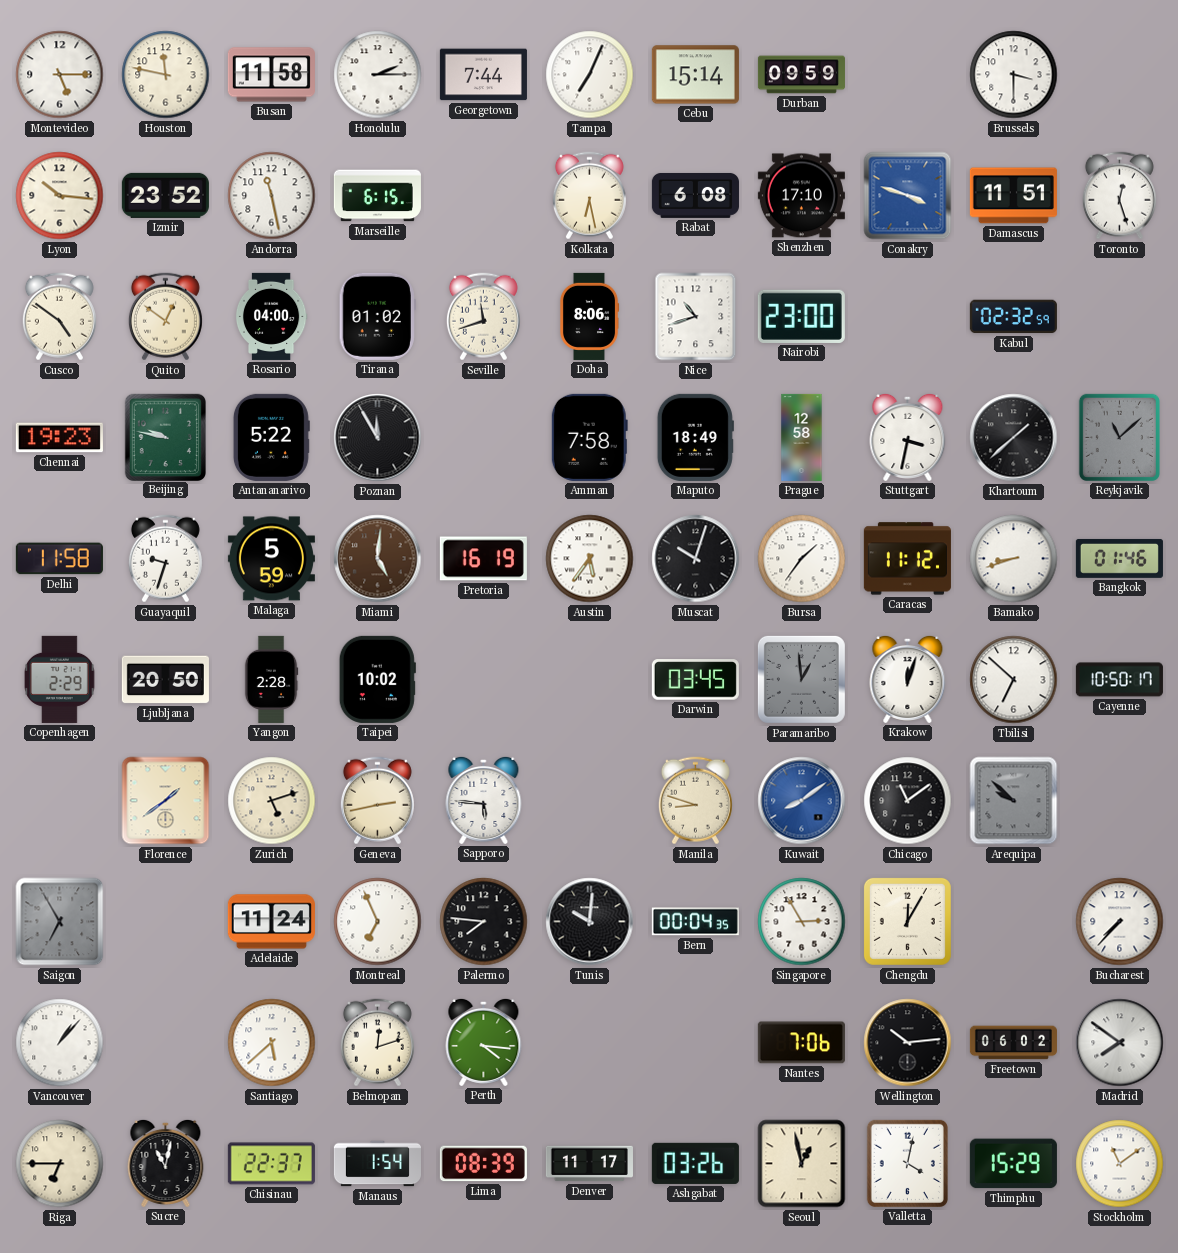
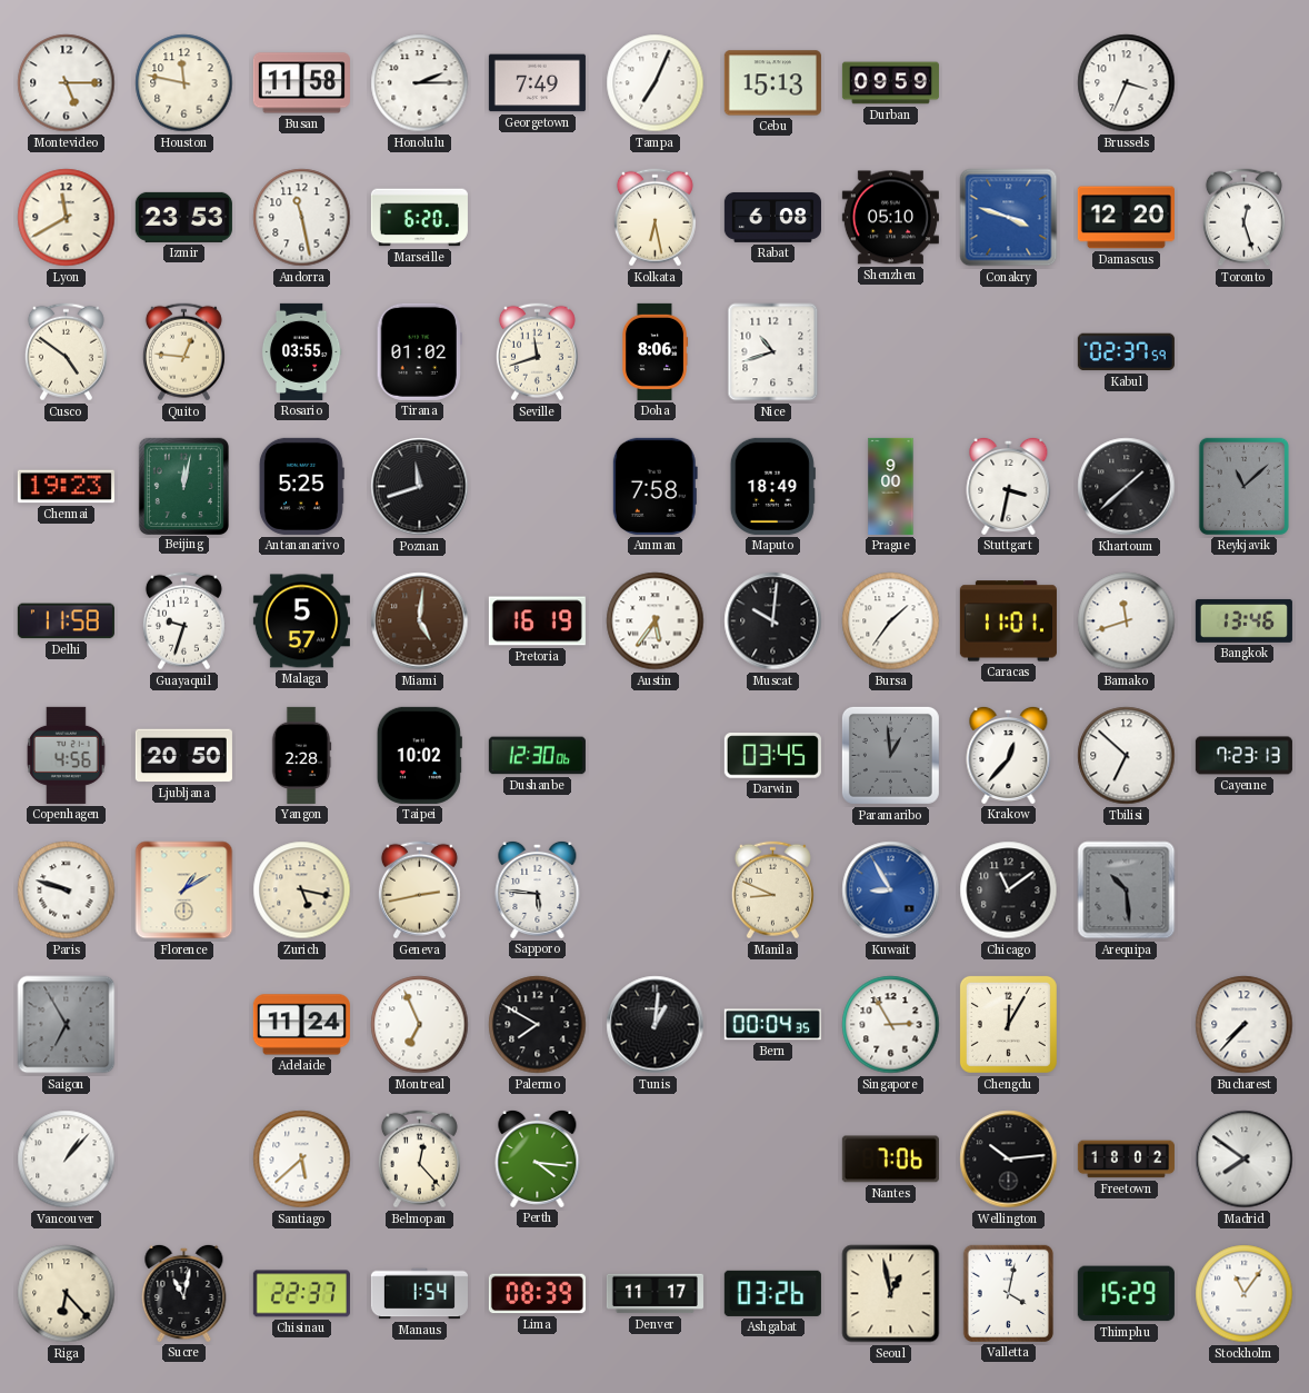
Georgetown: 7:44 -> 7:49 (537, 83)
Cebu: 15:14 -> 15:13 (772, 83)
Brussels: 3:30 -> 3:34 (1127, 83)
Lyon: 10:16 -> 11:40 (67, 218)
Izmir: 23:52 -> 23:53 (183, 217)
Marseille: 6:15 -> 6:20 (419, 218)
Shenzhen: 17:10 -> 05:10 (890, 218)
Damascus: 11:51 -> 12:20 (1126, 218)
Quito: 12:51 -> 12:46 (183, 352)
Rosario: 04:00 -> 03:55 (301, 351)
Nairobi: 23:00 -> none (801, 316)
Kabul: 02:32 -> 02:37 (1126, 352)
Beijing: 9:47 -> 12:02 (183, 486)
Antananarivo: 5:22 -> 5:25 (301, 486)
Poznan: 11:55 -> 11:42 (420, 487)
Prague: 12:58 -> 9:00 (891, 486)
Malaga: 5:59 -> 5:57 (301, 621)
Muscat: 10:03 -> 10:01 (773, 621)
Caracas: 11:12 -> 11:01 (1008, 621)
Bamako: 8:42 -> 11:42 (1127, 621)
Bangkok: 01:46 -> 13:46 (1243, 620)
Copenhagen: 2:29 -> 4:56 (67, 755)
Dushanbe: none -> 12:30 (537, 756)
Krakow: 12:03 -> 12:37 (1009, 755)
Cayenne: 10:50 -> 7:23 (1243, 756)
Paris: none -> 9:48 (67, 890)
Florence: 1:39 -> 1:10 (184, 890)
Zurich: 5:12 -> 5:17 (302, 890)
Manila: 8:48 -> 8:49 (772, 890)
Kuwait: 8:09 -> 8:55 (891, 890)
Arequipa: 9:52 -> 10:29 (1127, 890)
Palermo: 7:46 -> 7:50 (538, 1025)
Tunis: 10:01 -> 1:01 (656, 1025)
Belmopan: 12:12 -> 12:23 (419, 1160)
Freetown: 06:02 -> 18:02 (1126, 1160)
Riga: 6:45 -> 6:23 (67, 1294)
Stockholm: 11:09 -> 11:06 (1245, 1294)
